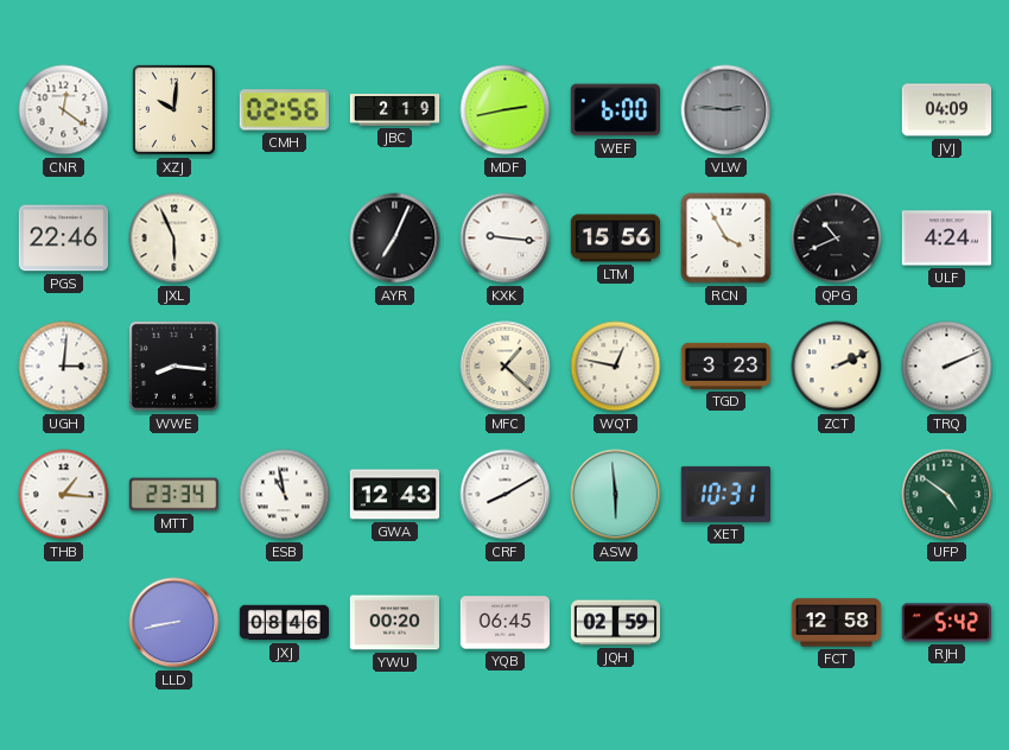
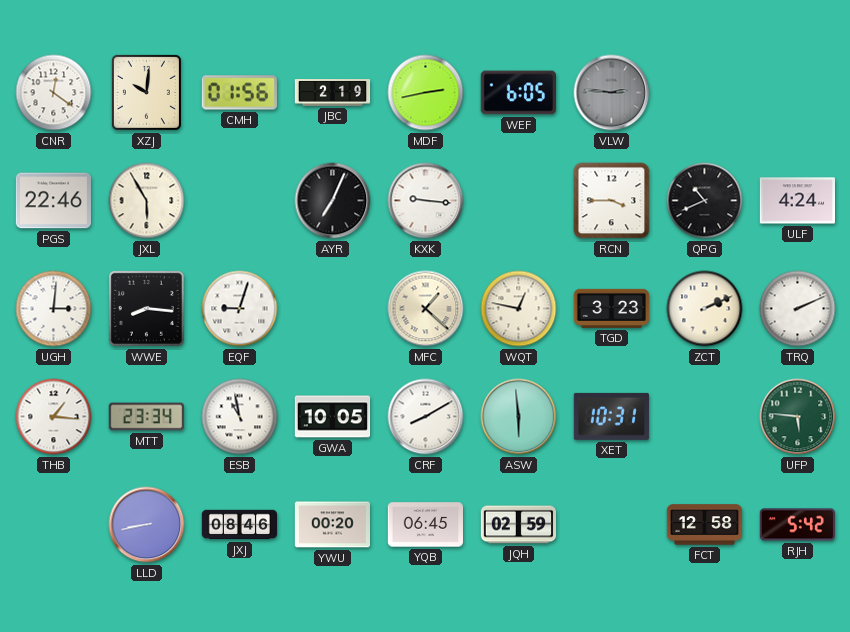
CMH: 02:56 -> 01:56 (239, 93)
WEF: 6:00 -> 6:05 (518, 93)
JVJ: 04:09 -> none (947, 110)
JXL: 5:56 -> 5:55 (147, 201)
LTM: 15:56 -> none (616, 239)
RCN: 3:55 -> 3:45 (612, 201)
EQF: none -> 9:03 (240, 309)
GWA: 12:43 -> 10:05 (333, 417)
UFP: 4:51 -> 5:46 (798, 417)
